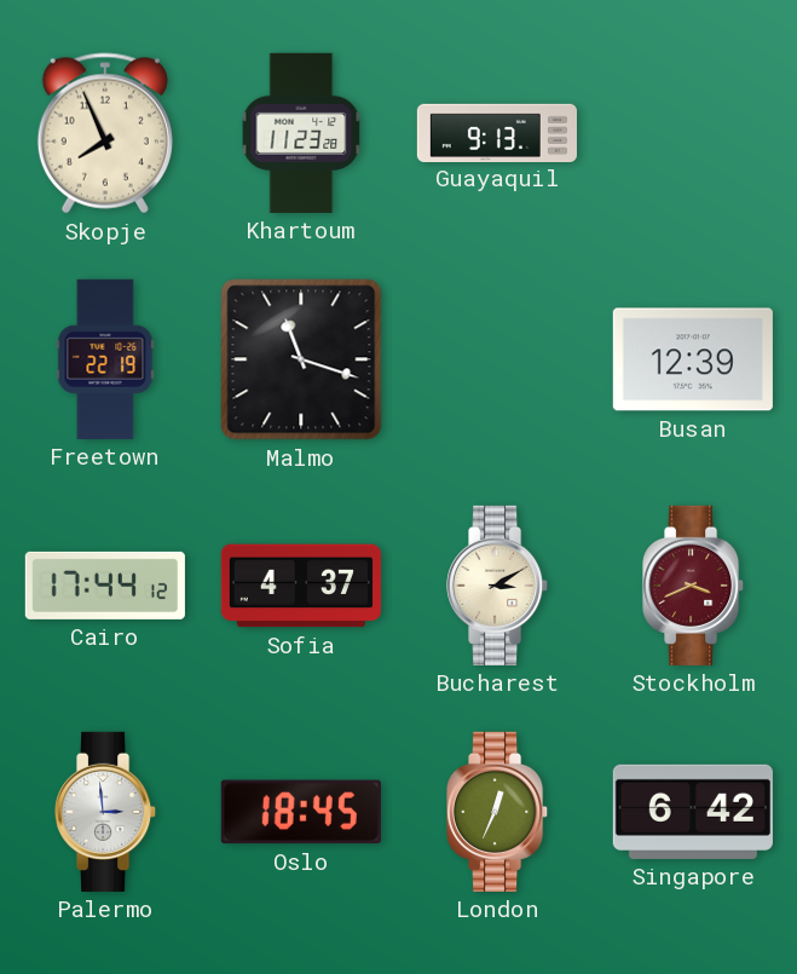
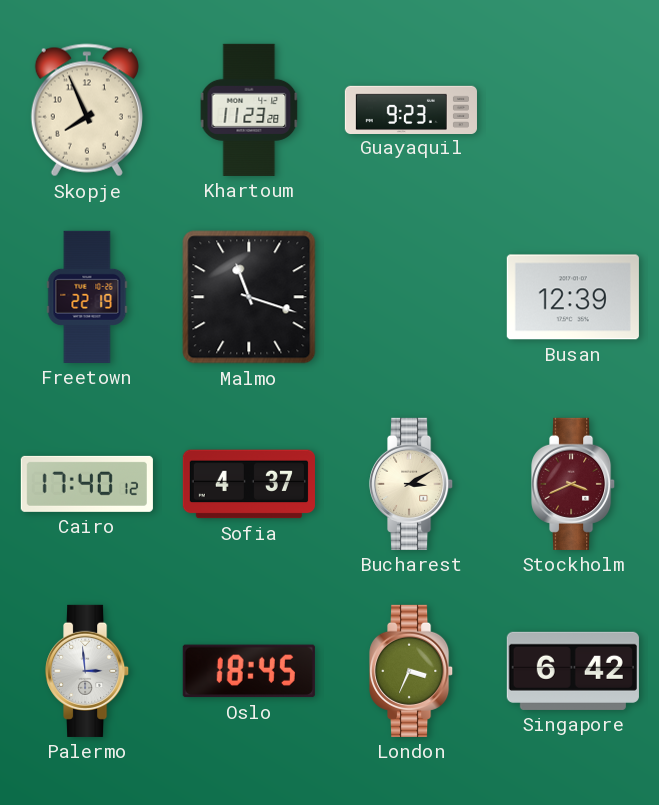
Guayaquil: 9:13 -> 9:23 (411, 109)
Cairo: 17:44 -> 17:40 (87, 484)
London: 12:34 -> 3:34 (412, 671)
